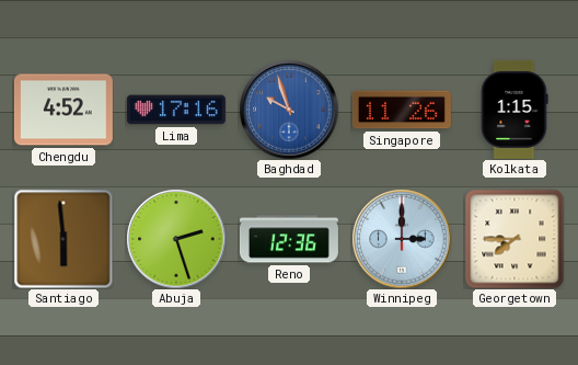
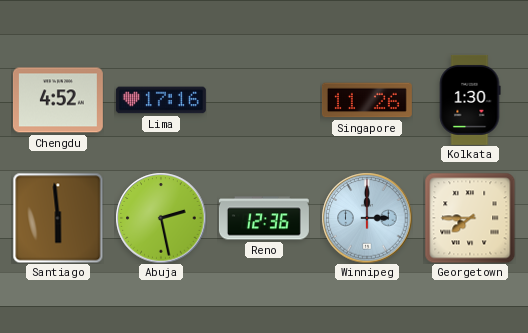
Baghdad: 9:57 -> none (289, 110)
Kolkata: 1:15 -> 1:30 (470, 100)
Abuja: 2:27 -> 2:28 (161, 218)
